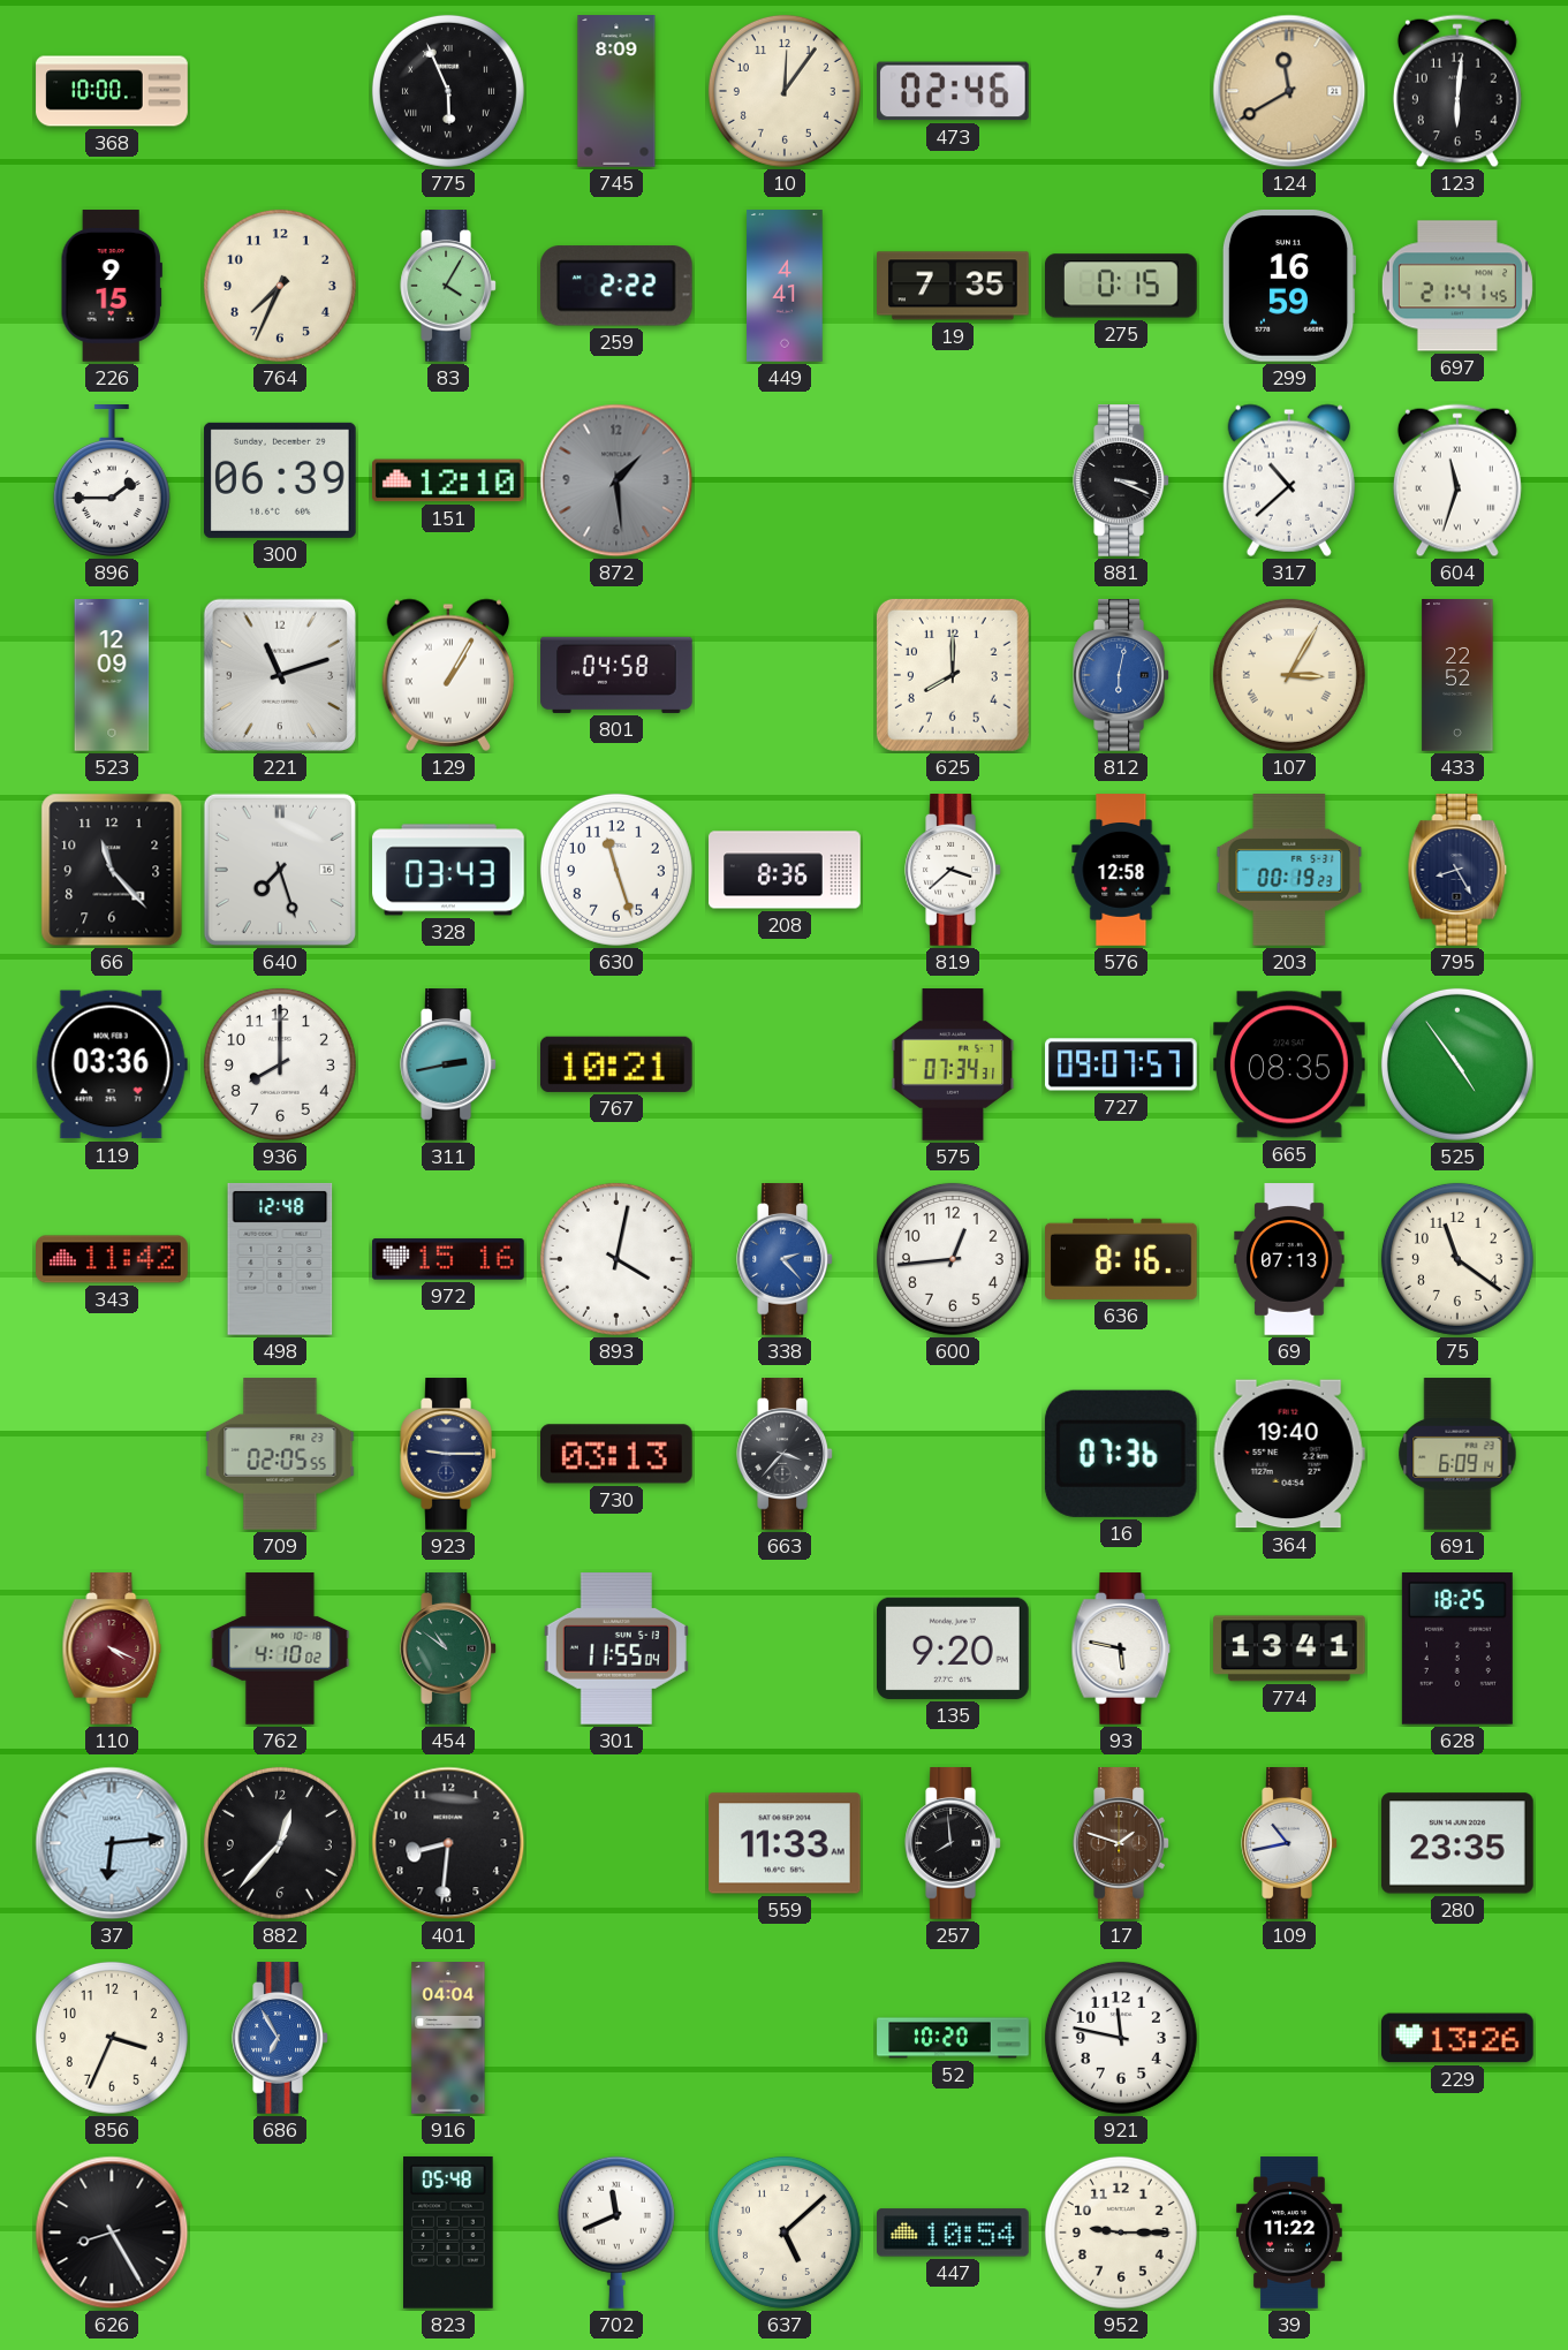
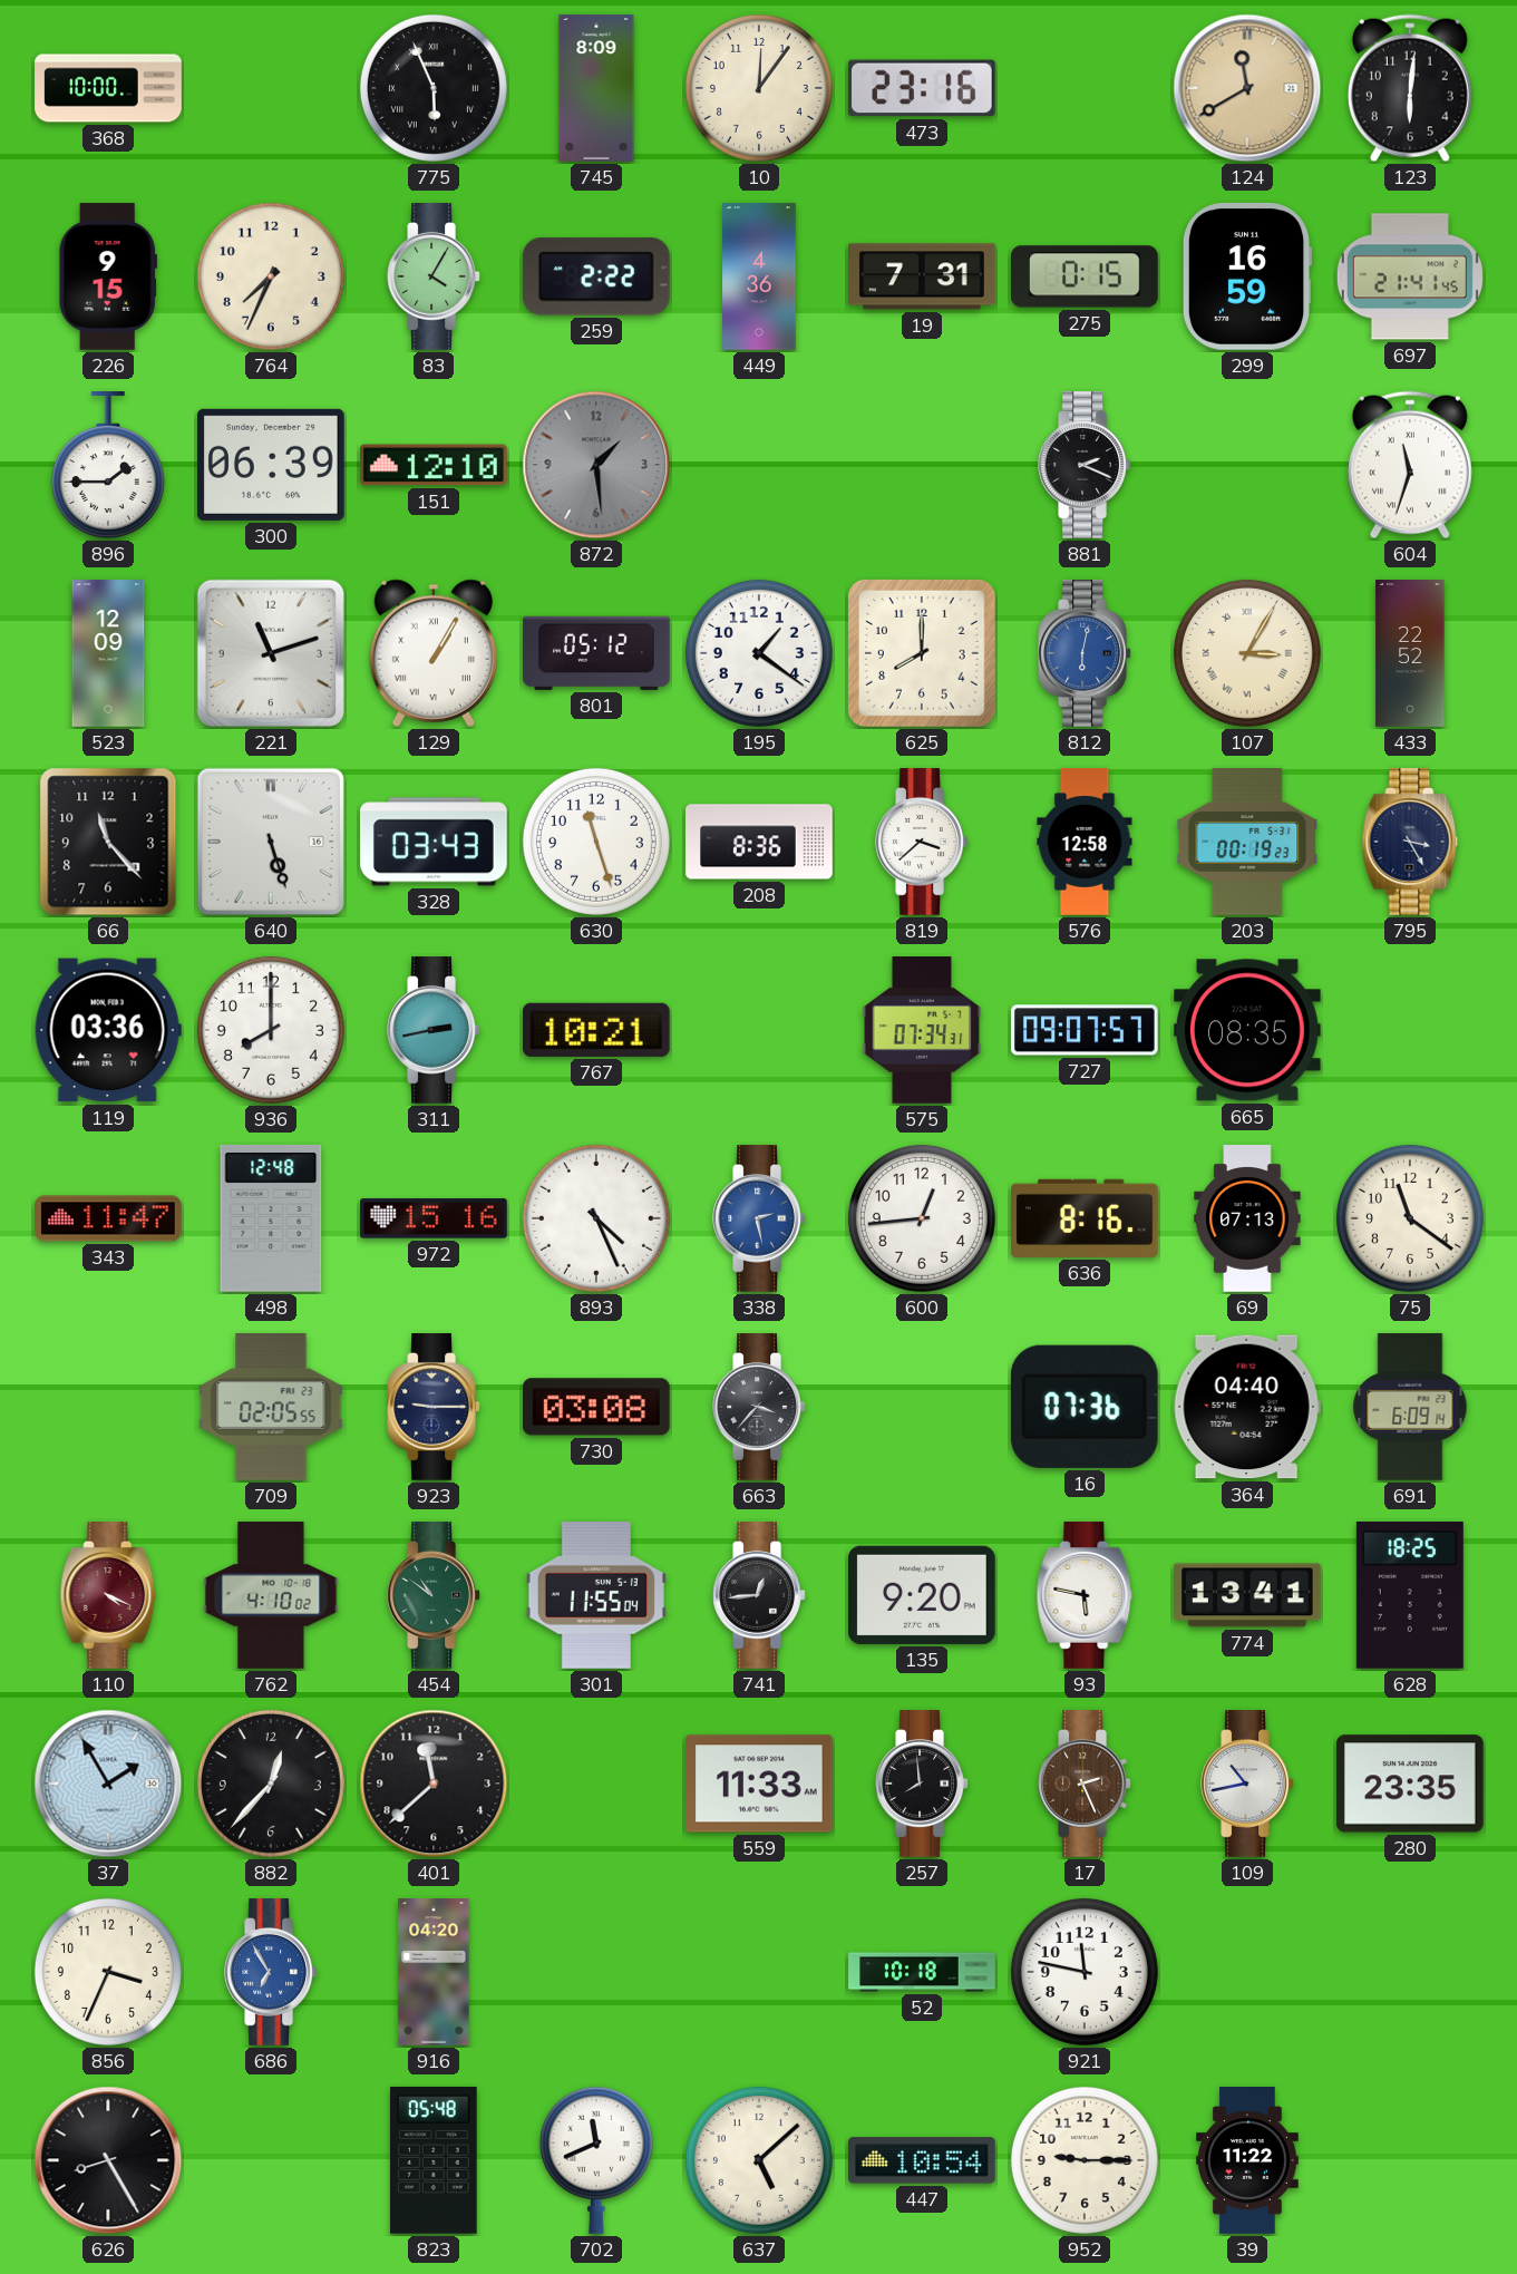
473: 02:46 -> 23:16 (922, 88)
449: 4:41 -> 4:36 (759, 276)
19: 7:35 -> 7:31 (923, 276)
881: 3:19 -> 2:19 (1085, 465)
317: 10:38 -> none (1289, 480)
801: 04:58 -> 05:12 (596, 653)
195: none -> 1:21 (759, 653)
640: 7:27 -> 5:27 (271, 842)
795: 8:25 -> 3:25 (1410, 842)
525: 4:54 -> none (1457, 1064)
343: 11:42 -> 11:47 (108, 1218)
893: 4:02 -> 4:26 (596, 1218)
338: 2:23 -> 2:28 (759, 1218)
730: 03:13 -> 03:08 (597, 1407)
364: 19:40 -> 04:40 (1247, 1407)
741: none -> 12:44 (759, 1595)
37: 6:14 -> 1:55 (108, 1784)
401: 8:31 -> 11:38 (434, 1784)
17: 1:48 -> 2:26 (1085, 1784)
916: 04:04 -> 04:20 (434, 1972)
52: 10:20 -> 10:18 (922, 1972)
229: 13:26 -> none (1459, 2038)
